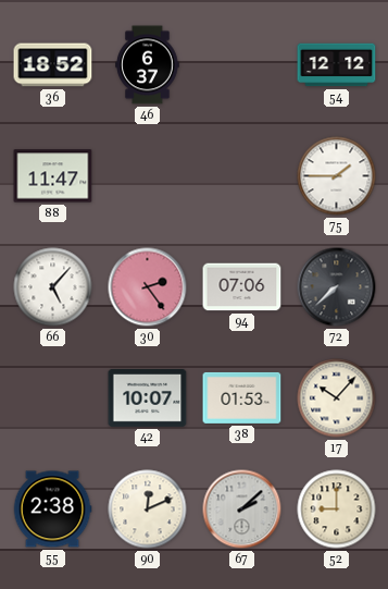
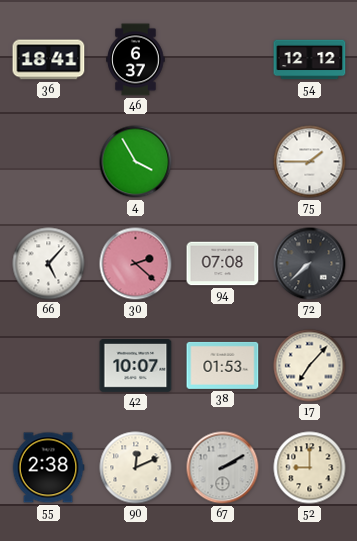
36: 18:52 -> 18:41 (49, 60)
88: 11:47 -> none (53, 176)
4: none -> 3:55 (136, 162)
30: 2:24 -> 2:22 (136, 264)
94: 07:06 -> 07:08 (223, 264)
17: 10:07 -> 7:07 (310, 366)
67: 2:08 -> 2:10 (223, 468)
